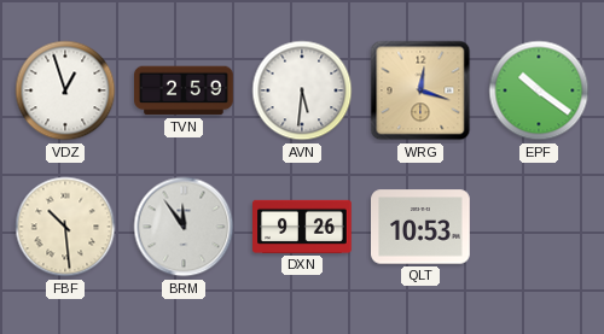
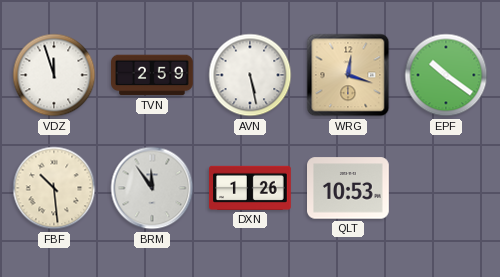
VDZ: 12:57 -> 11:57 (54, 75)
AVN: 5:31 -> 5:28 (250, 75)
DXN: 9:26 -> 1:26 (251, 188)
